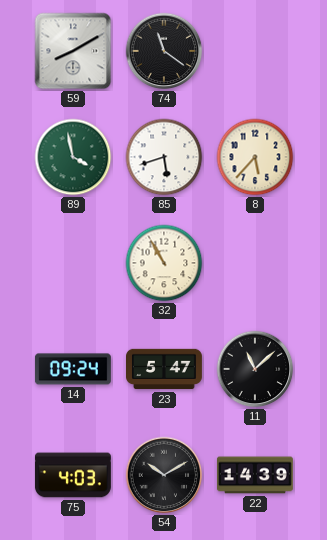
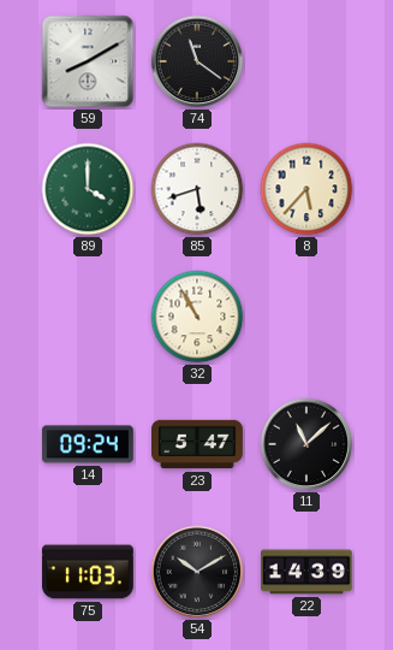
89: 3:58 -> 4:00 (88, 189)
75: 4:03 -> 11:03 (88, 572)
